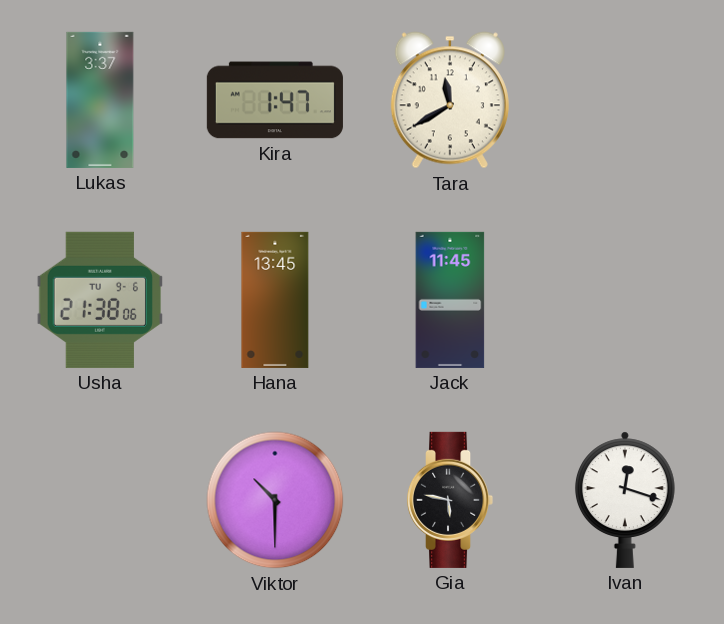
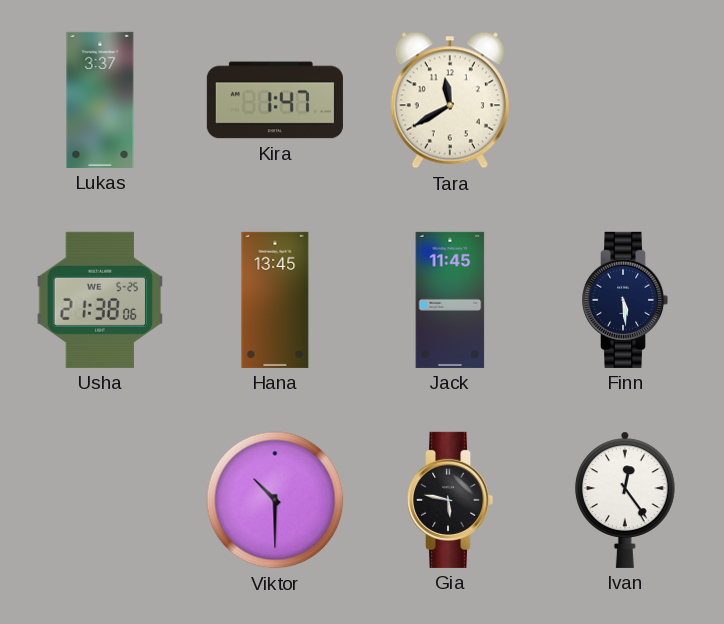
Usha date: TU 9-6 -> WE 5-25 (99, 300)
Finn: none -> 5:29 (625, 300)
Ivan: 12:18 -> 12:24 (625, 500)
